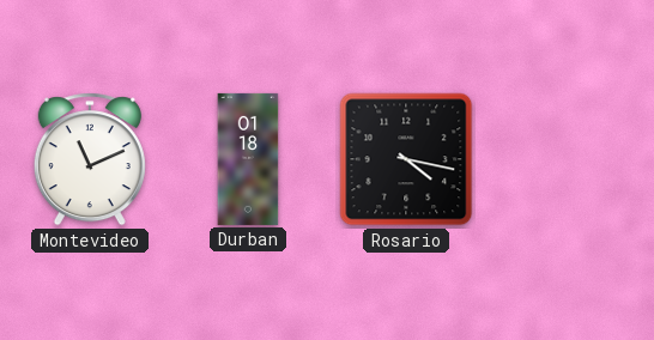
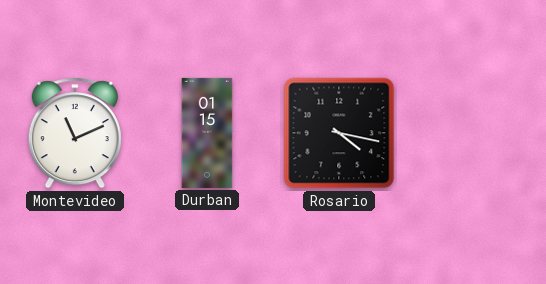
Durban: 01:18 -> 01:15 (207, 133)
